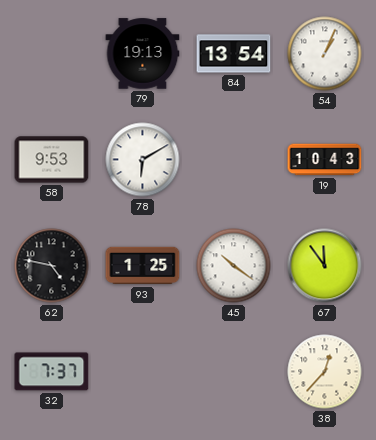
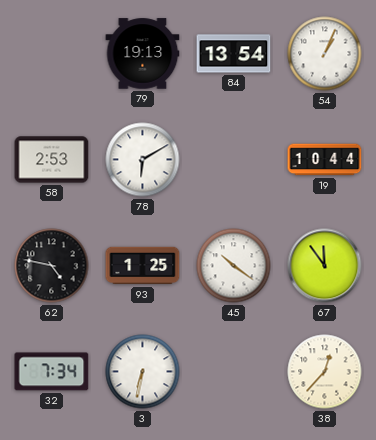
58: 9:53 -> 2:53 (52, 160)
19: 10:43 -> 10:44 (325, 160)
32: 7:37 -> 7:34 (52, 372)
3: none -> 6:32 (143, 372)
